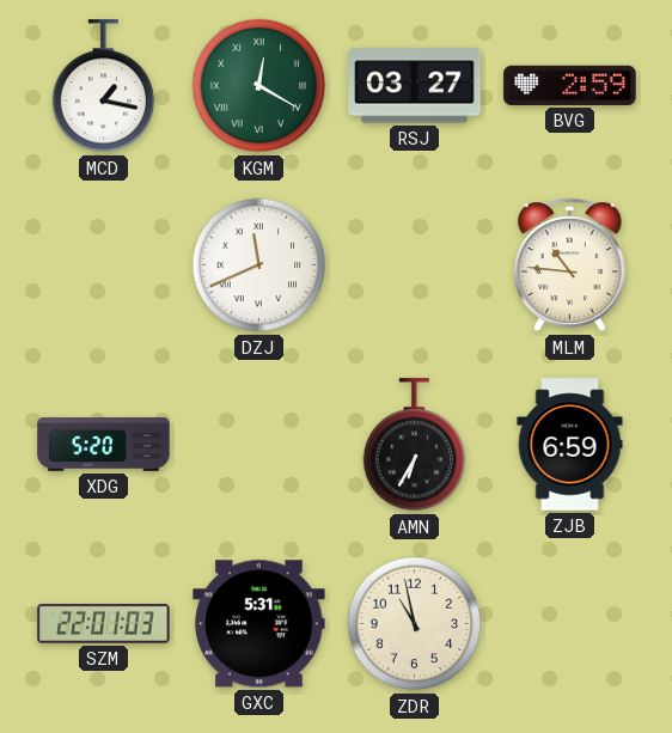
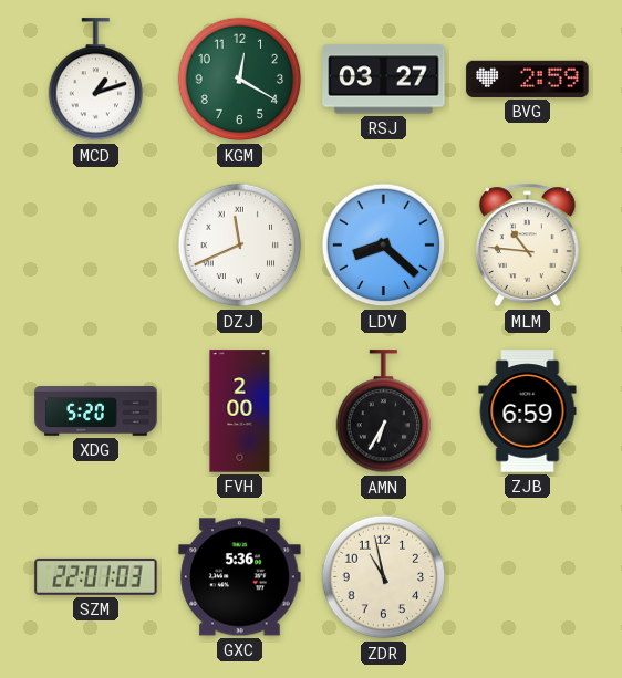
MCD: 1:17 -> 1:12 (96, 80)
KGM numerals: Roman -> Arabic (240, 80)
LDV: none -> 8:22 (384, 246)
FVH: none -> 2:00 (240, 411)
GXC: 5:31 -> 5:36 (240, 577)
